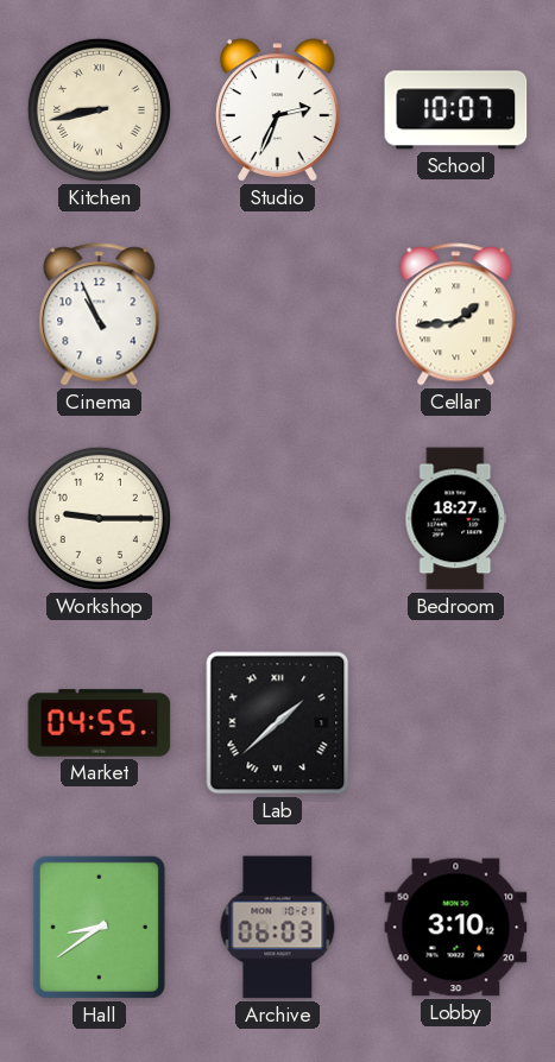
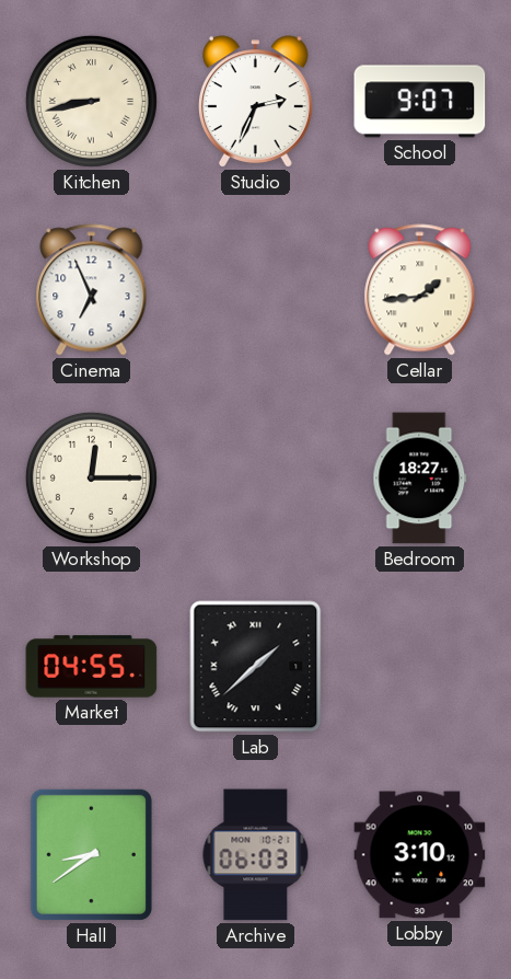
School: 10:07 -> 9:07 (420, 102)
Cinema: 10:56 -> 6:56 (92, 290)
Workshop: 9:15 -> 12:15 (91, 477)
